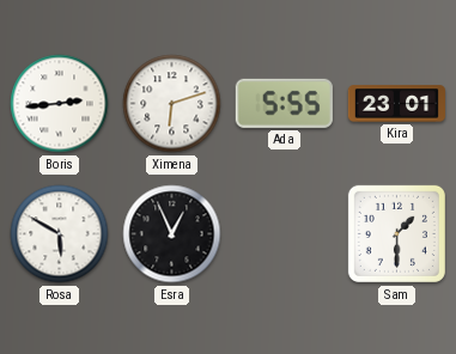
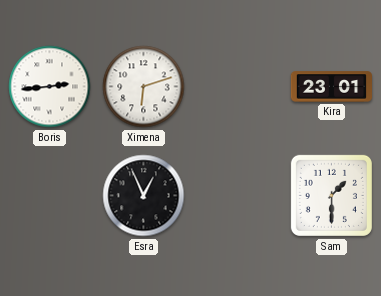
Ada: 5:55 -> none (284, 103)
Rosa: 5:50 -> none (60, 234)
